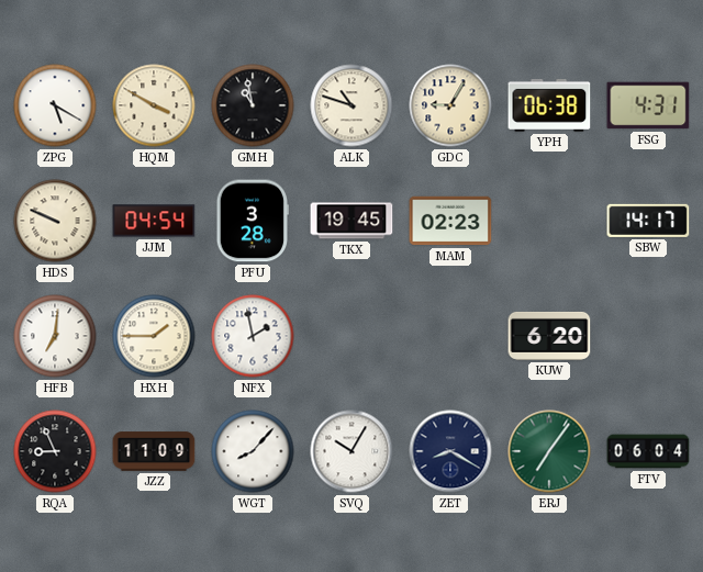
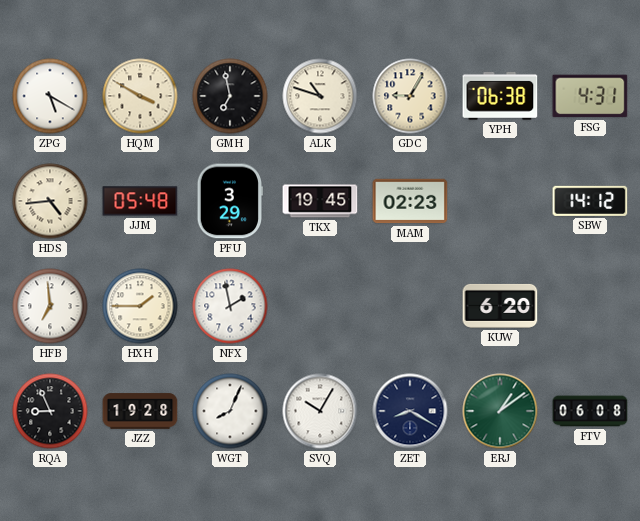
GMH: 10:58 -> 6:58 (230, 96)
HDS: 9:49 -> 4:44 (50, 201)
JJM: 04:54 -> 05:48 (140, 201)
PFU: 3:28 -> 3:29 (229, 201)
SBW: 14:17 -> 14:12 (590, 201)
HFB: 7:01 -> 6:59 (50, 306)
JZZ: 11:09 -> 19:28 (140, 411)
WGT: 8:07 -> 8:04 (230, 411)
ERJ: 7:06 -> 1:09 (500, 411)
FTV: 06:04 -> 06:08 (590, 411)
